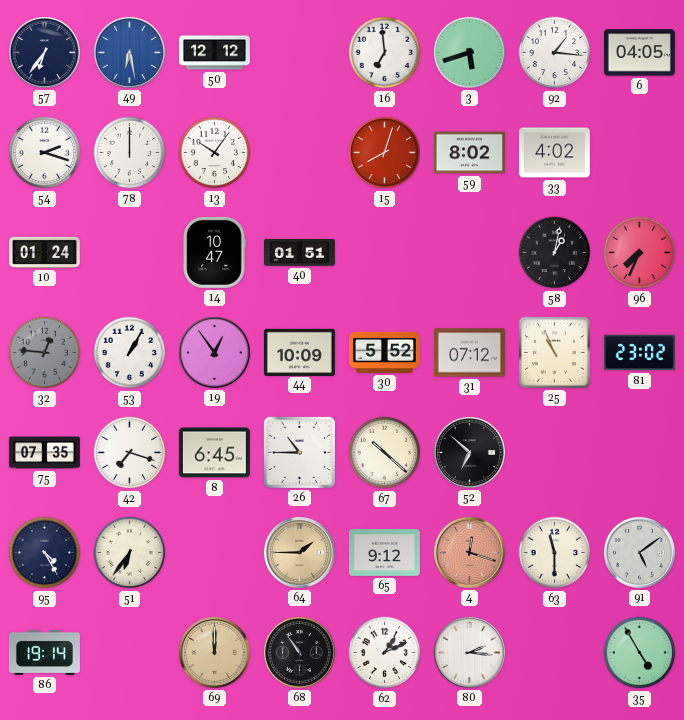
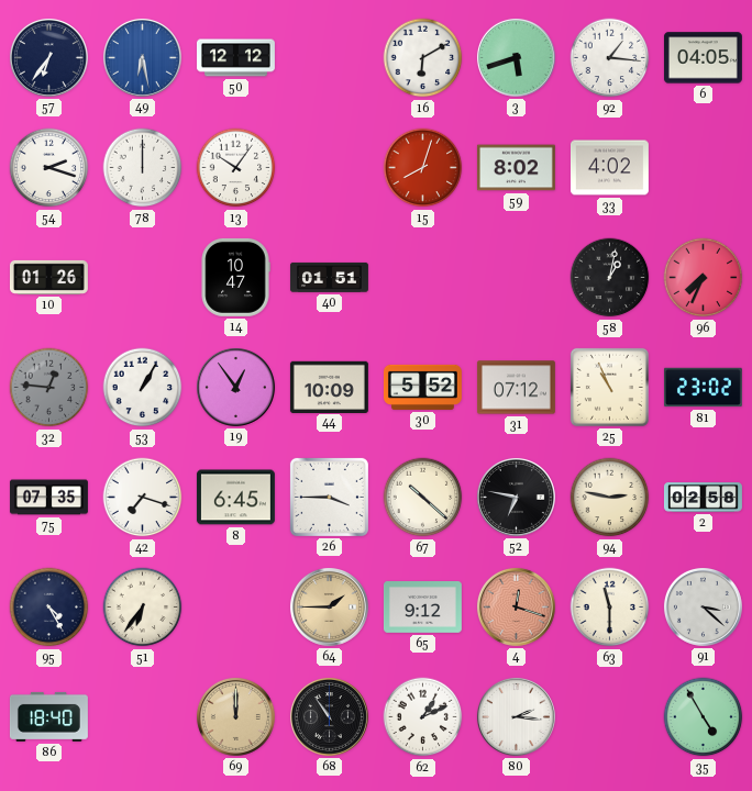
16: 6:59 -> 6:10 (423, 58)
10: 01:24 -> 01:26 (48, 277)
26: 10:45 -> 3:45 (329, 497)
52: 6:52 -> 6:47 (516, 497)
94: none -> 2:47 (610, 498)
2: none -> 02:58 (703, 498)
91: 5:09 -> 3:22 (703, 606)
86: 19:14 -> 18:40 (48, 716)
